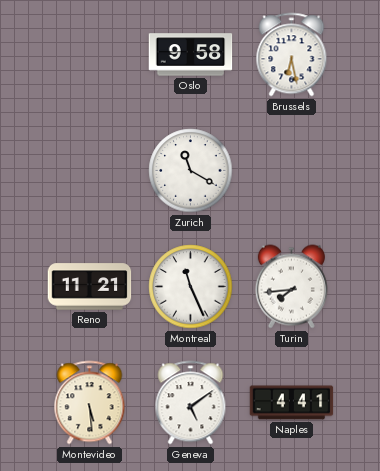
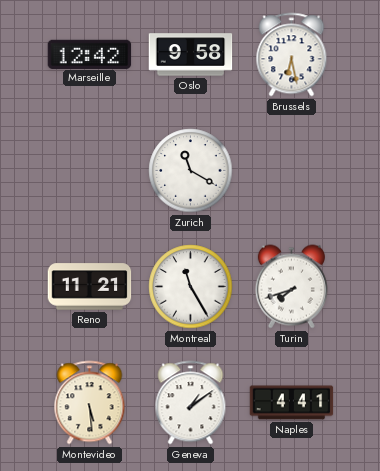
Marseille: none -> 12:42 (90, 54)
Montreal: 11:26 -> 11:25 (191, 287)
Turin: 7:44 -> 7:42 (291, 287)
Geneva: 5:09 -> 1:09 (191, 403)
